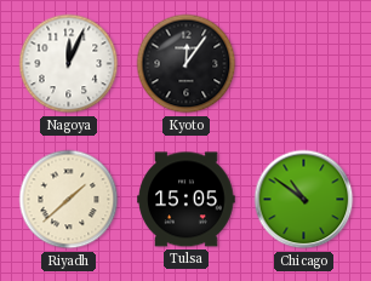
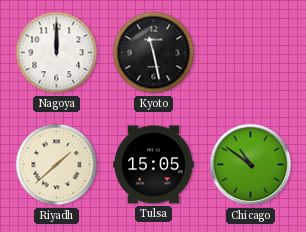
Nagoya: 12:04 -> 12:00 (57, 53)
Kyoto: 12:06 -> 11:28 (154, 53)
